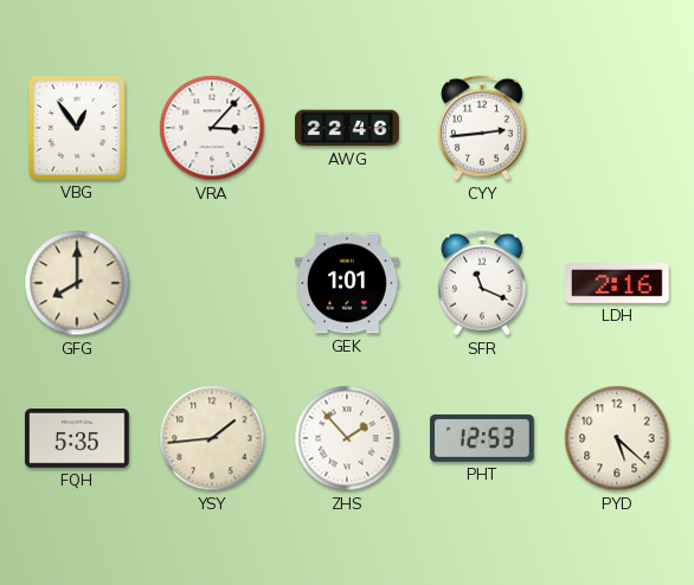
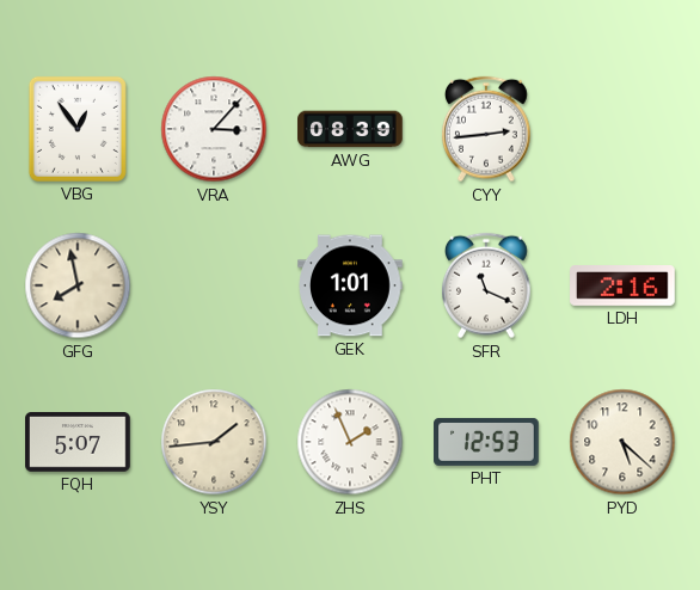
AWG: 22:46 -> 08:39 (350, 129)
GFG: 8:00 -> 7:58 (78, 285)
FQH: 5:35 -> 5:07 (78, 443)
ZHS: 1:53 -> 1:56 (350, 442)
